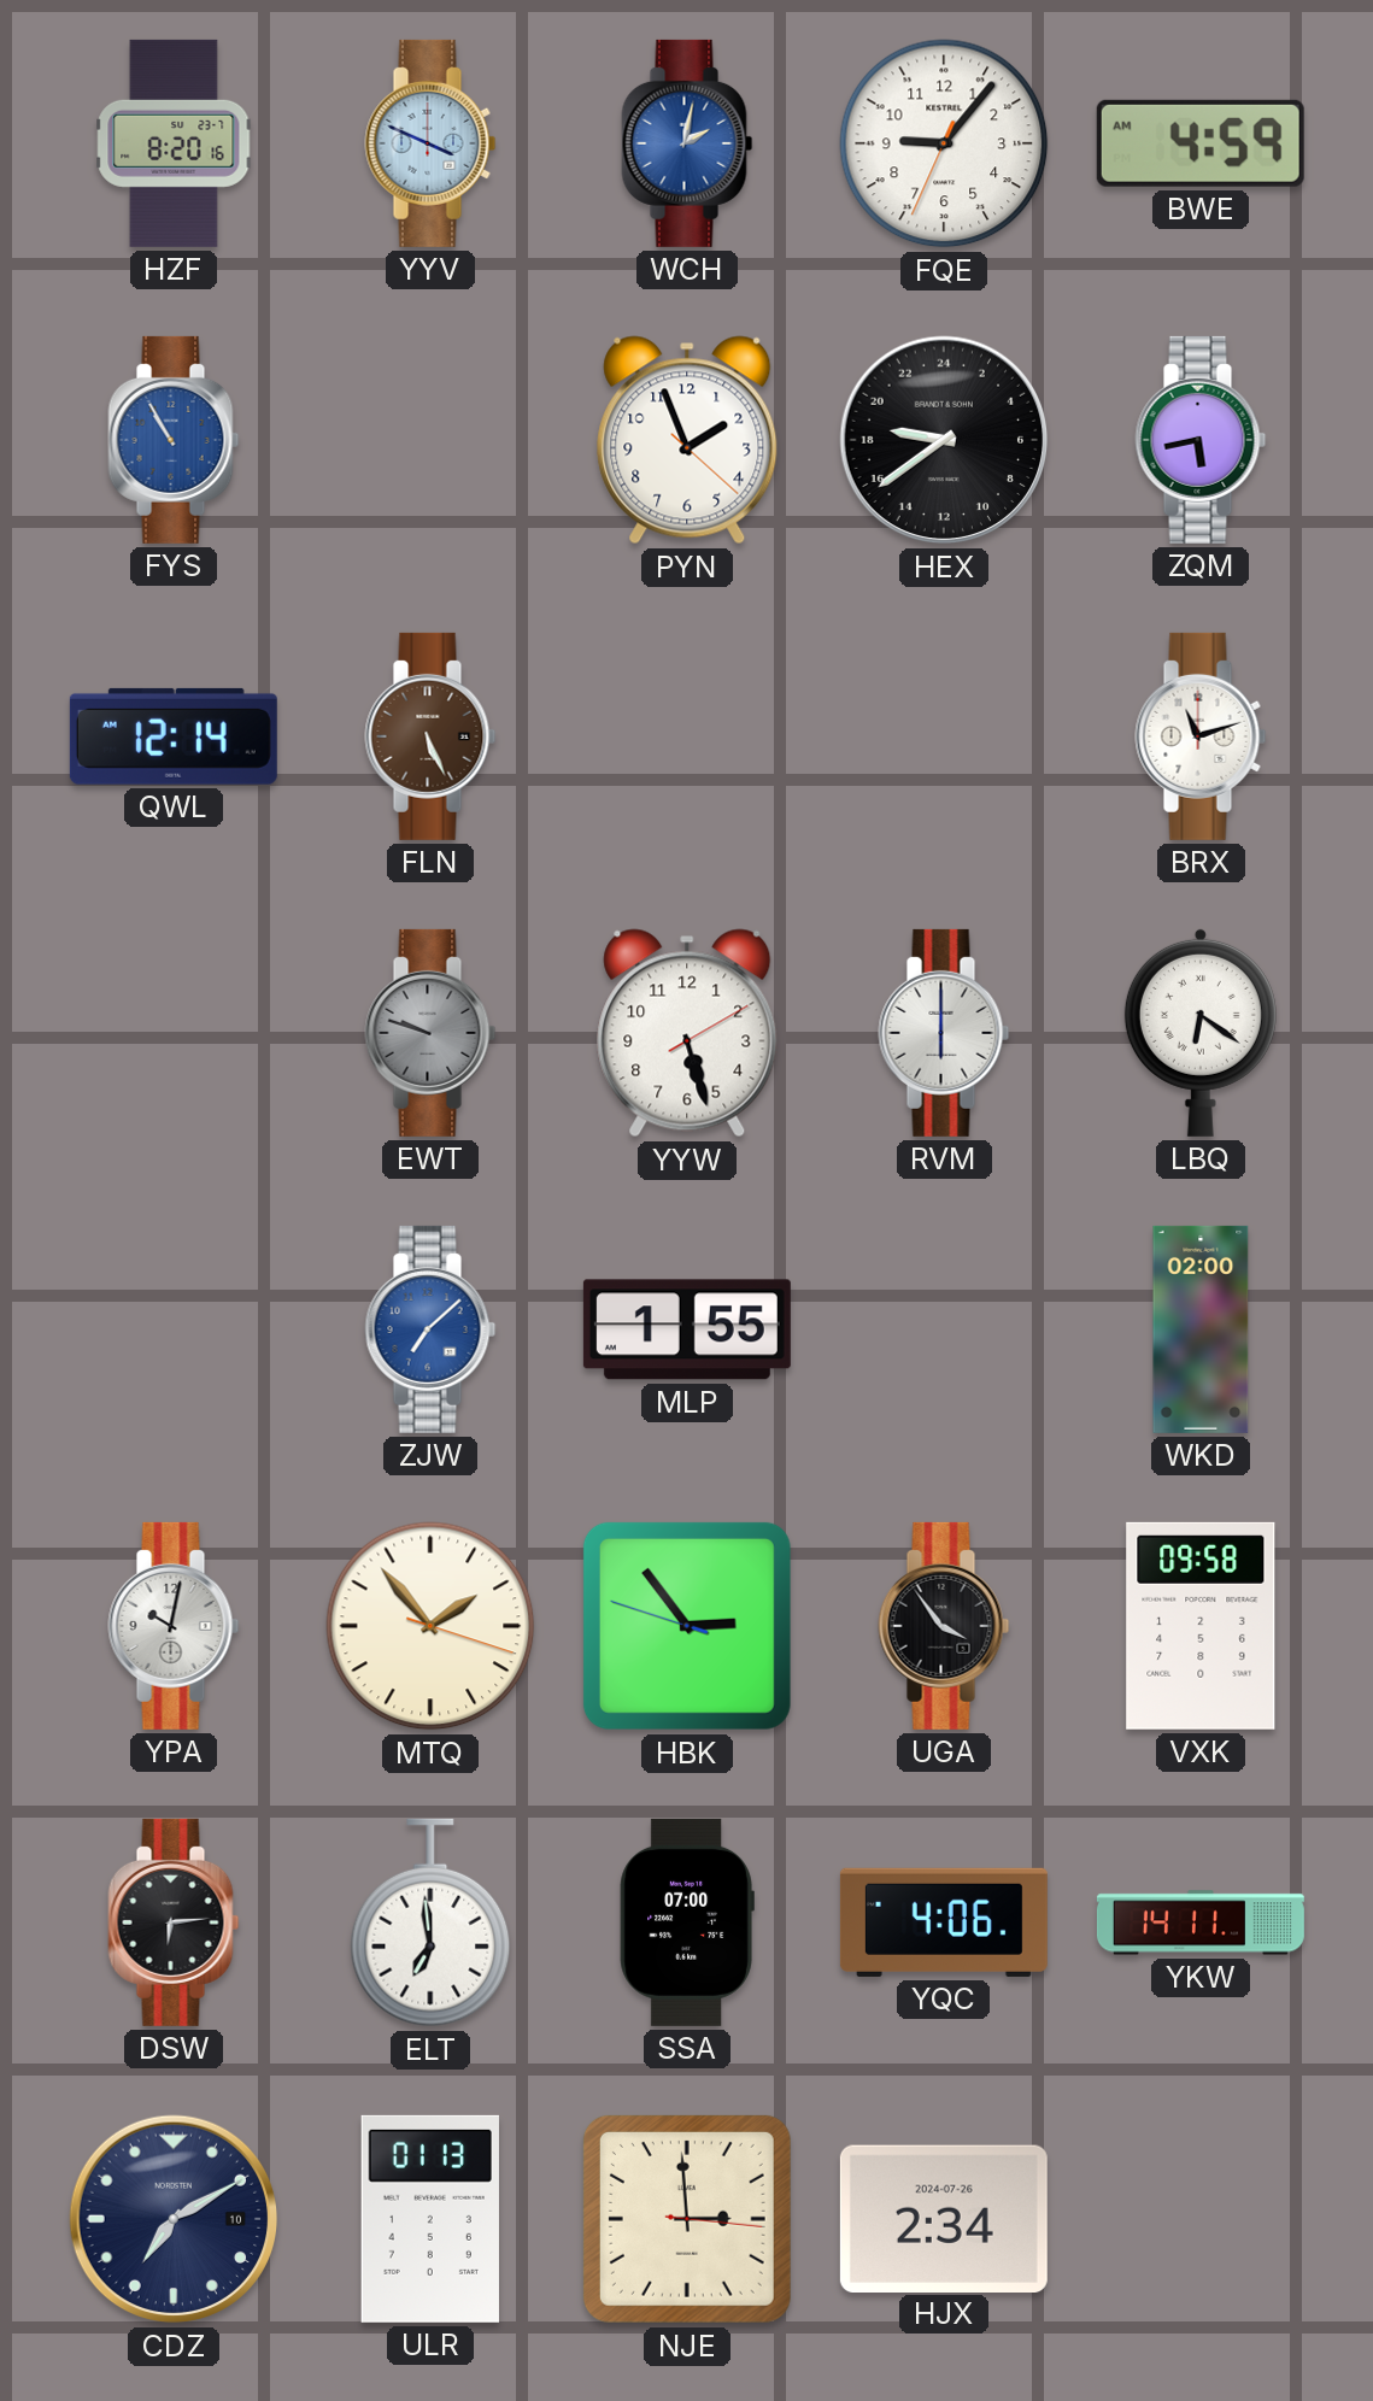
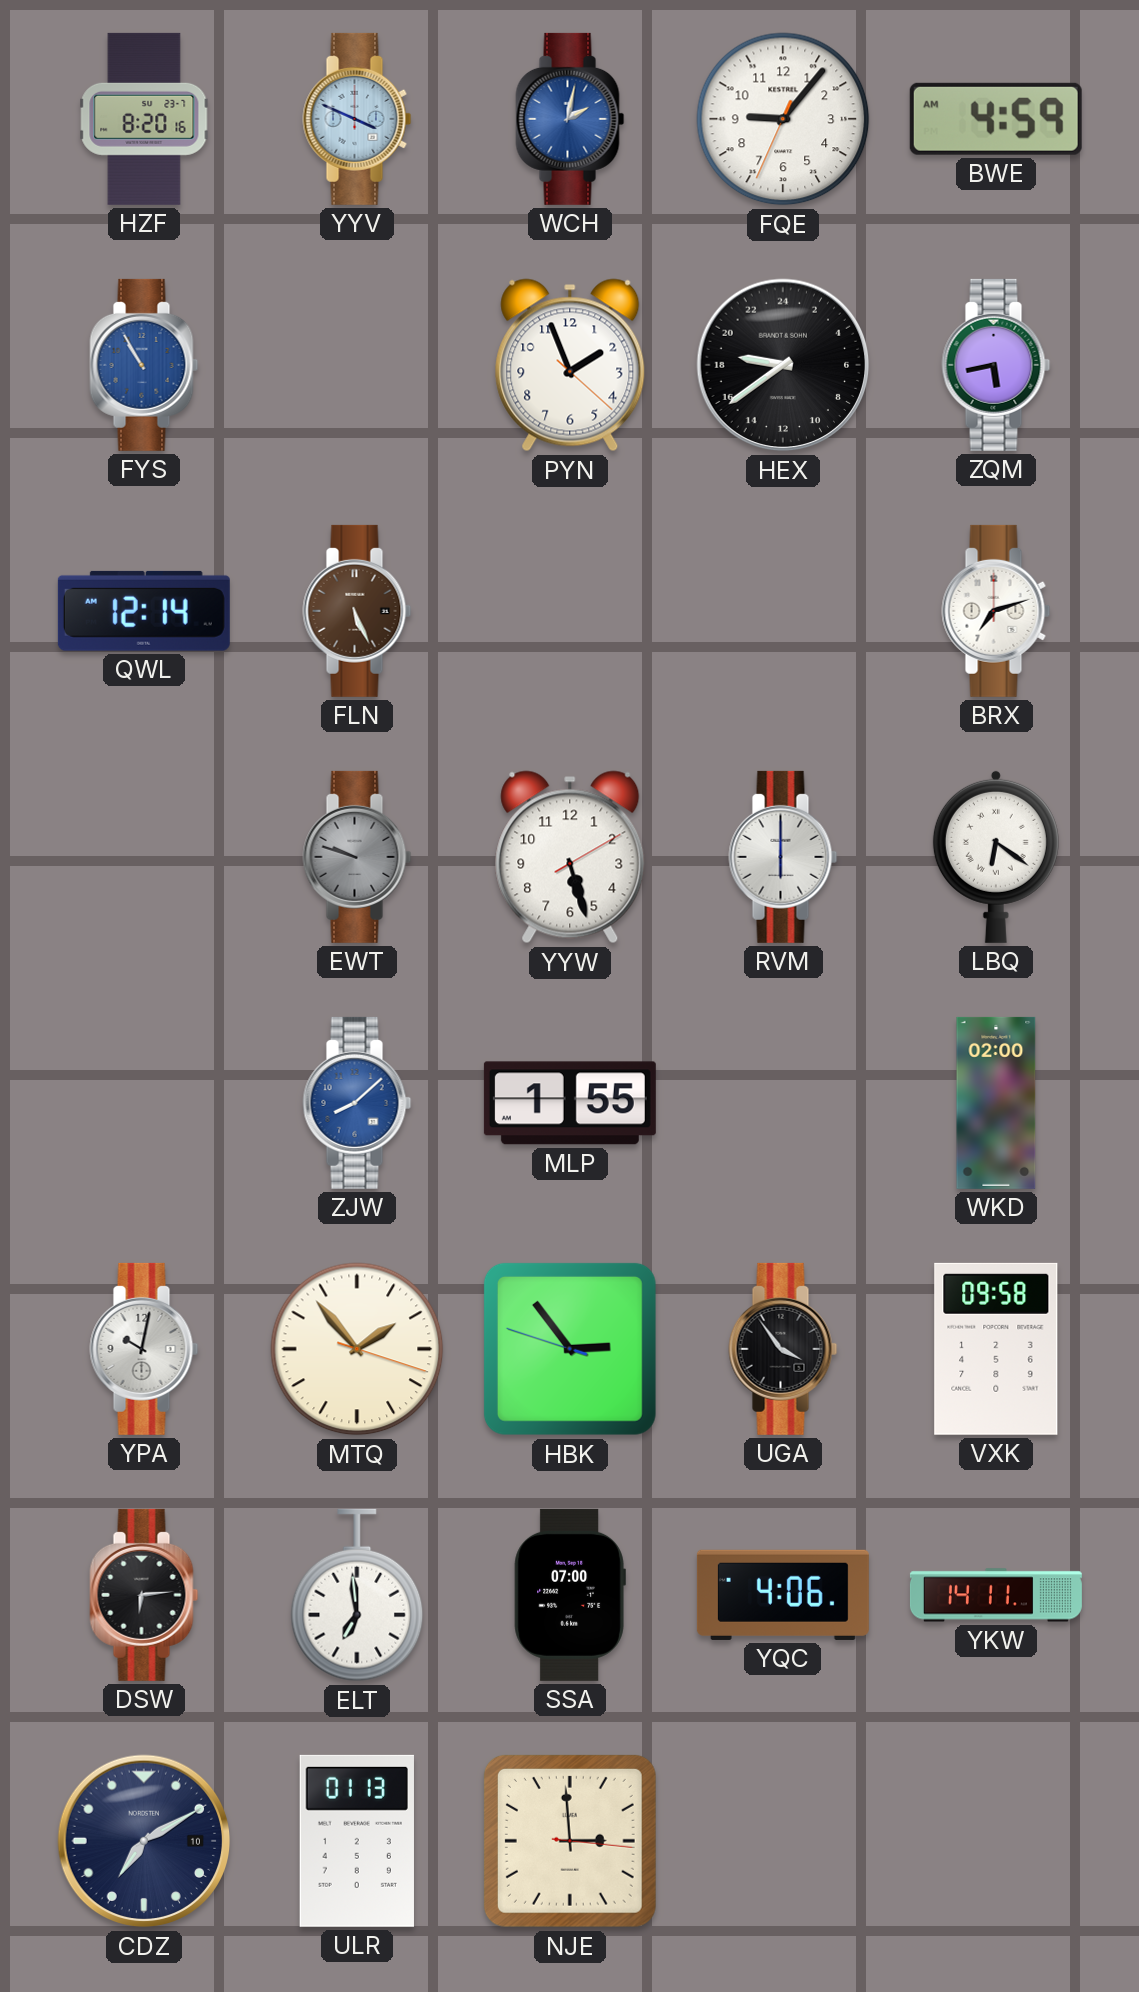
BRX: 11:12 -> 7:12 (996, 611)
ZJW: 7:08 -> 8:08 (357, 1103)
HJX: 2:34 -> none (944, 2218)
